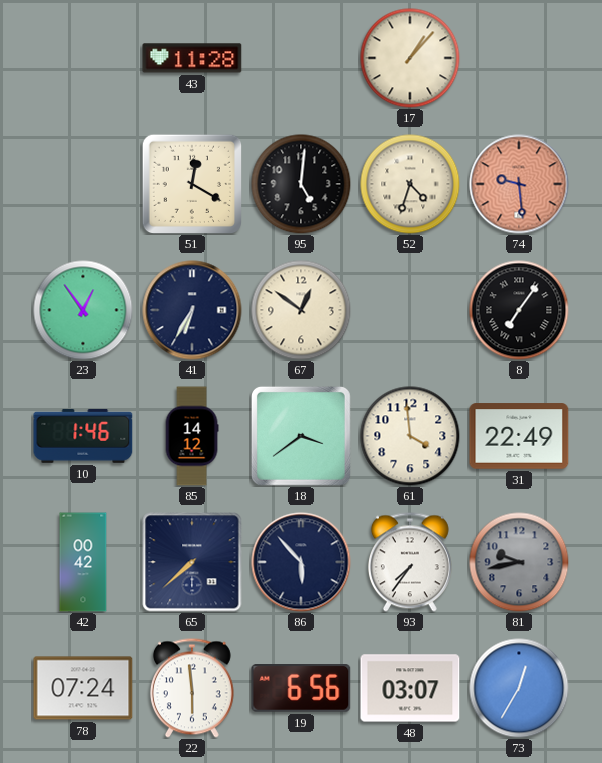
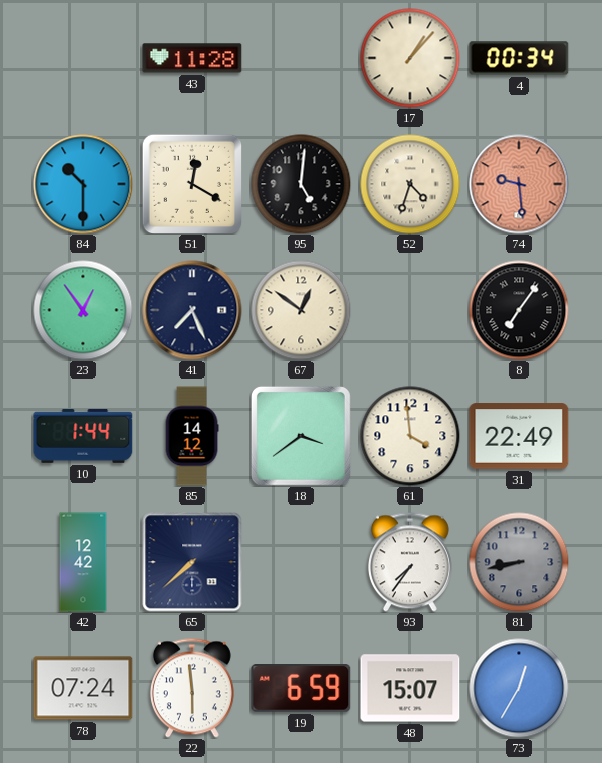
4: none -> 00:34 (519, 58)
84: none -> 10:30 (83, 184)
41: 6:35 -> 7:26 (192, 310)
10: 1:46 -> 1:44 (83, 436)
42: 00:42 -> 12:42 (83, 562)
86: 5:53 -> none (301, 562)
81: 9:43 -> 8:43 (519, 562)
19: 6:56 -> 6:59 (301, 689)
48: 03:07 -> 15:07 (410, 688)
